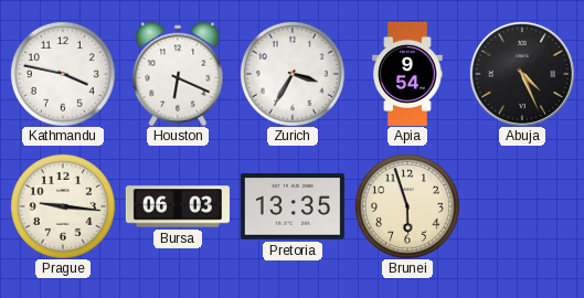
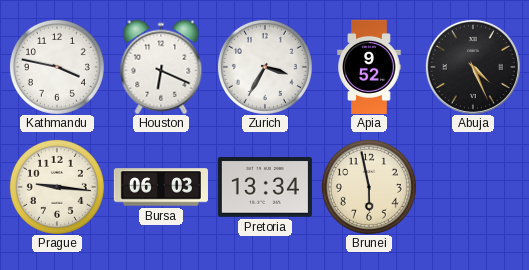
Apia: 9:54 -> 9:52 (369, 67)
Pretoria: 13:35 -> 13:34 (265, 187)
Brunei: 5:57 -> 5:58 (369, 187)
